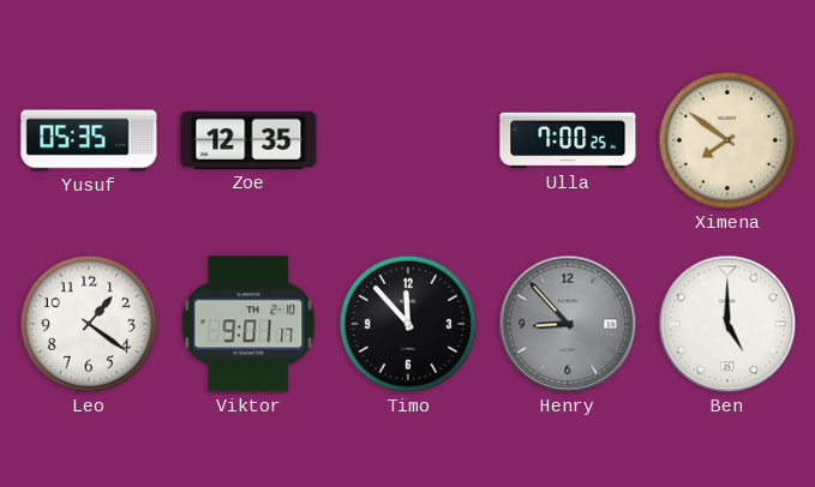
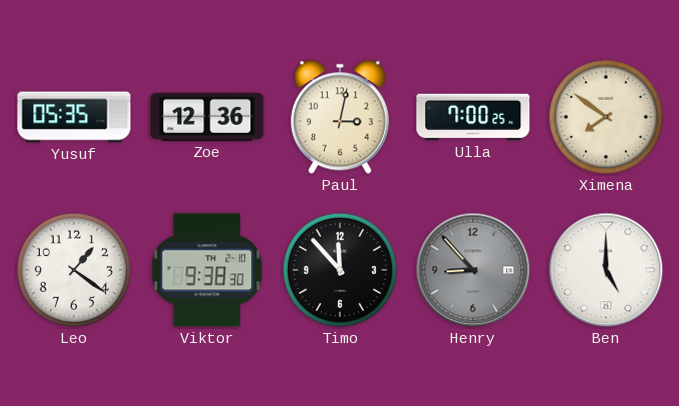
Zoe: 12:35 -> 12:36 (207, 117)
Paul: none -> 3:02 (340, 117)
Viktor: 9:01 -> 9:38 (207, 270)
